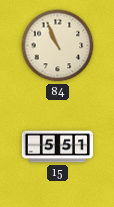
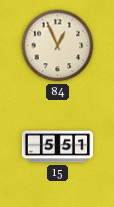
84: 10:56 -> 12:56 (58, 46)
